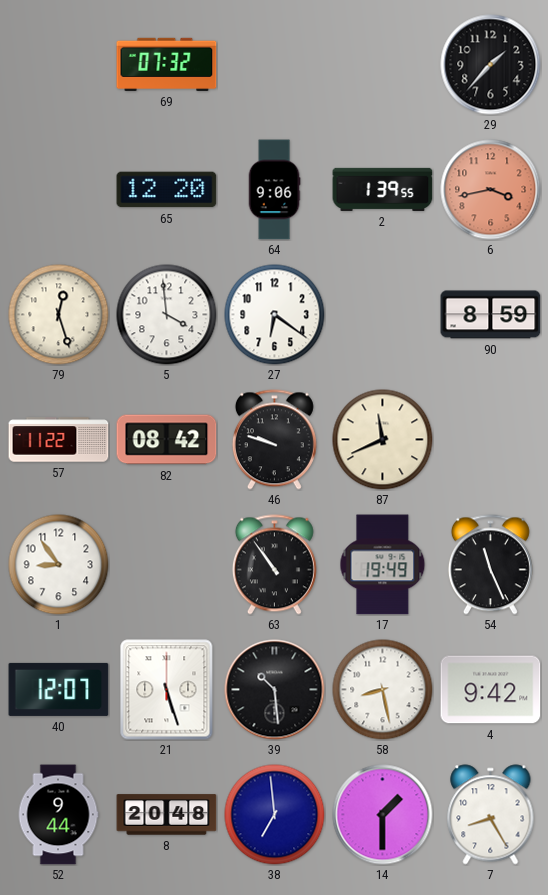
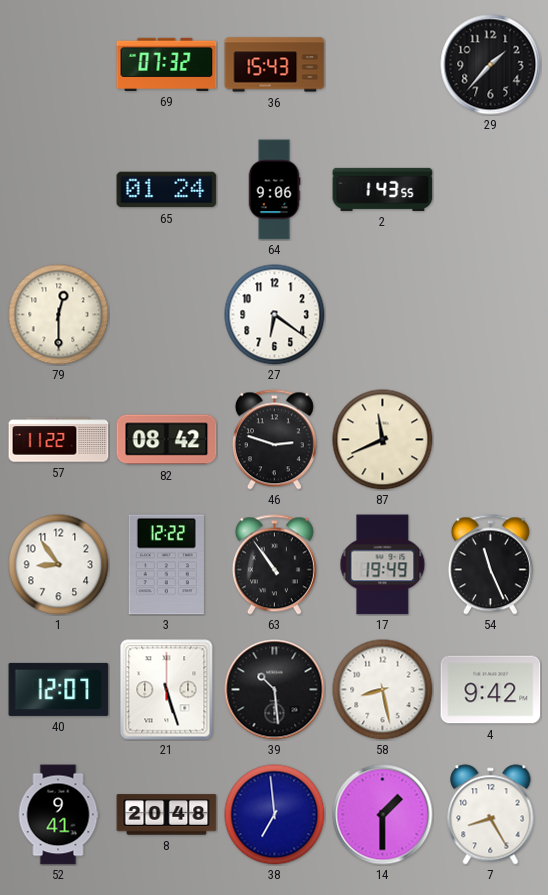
36: none -> 15:43 (275, 65)
65: 12:20 -> 01:24 (167, 190)
2: 1:39 -> 1:43 (383, 189)
6: 3:43 -> none (491, 190)
79: 12:27 -> 12:30 (59, 315)
5: 3:59 -> none (167, 315)
90: 8:59 -> none (491, 315)
46: 9:48 -> 2:48 (274, 440)
3: none -> 12:22 (166, 565)
52: 9:44 -> 9:41 (58, 815)
